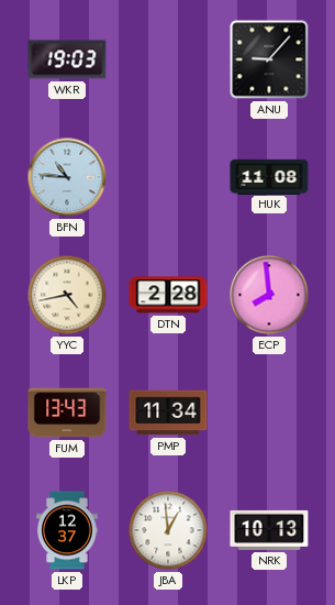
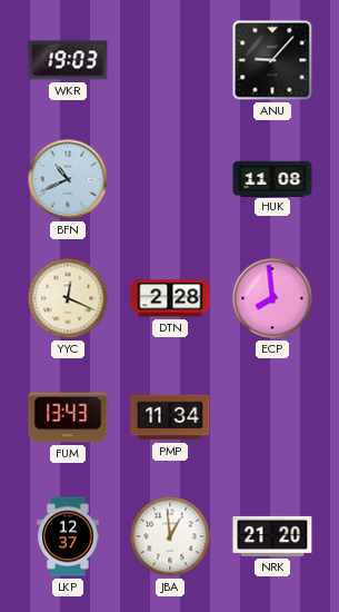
BFN: 10:46 -> 10:41 (68, 179)
YYC: 4:43 -> 12:19 (68, 298)
NRK: 10:13 -> 21:20 (272, 536)
